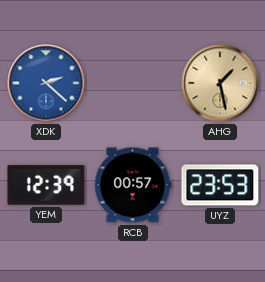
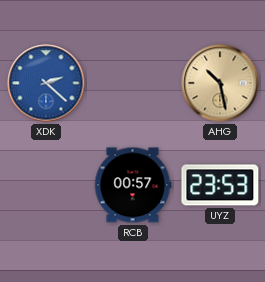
AHG: 1:28 -> 10:28 (220, 83)
YEM: 12:39 -> none (46, 185)
